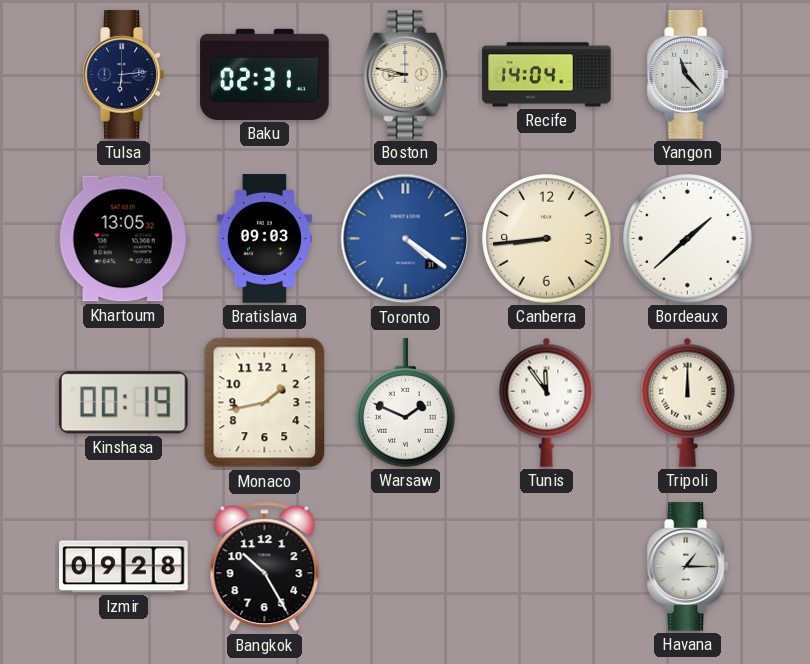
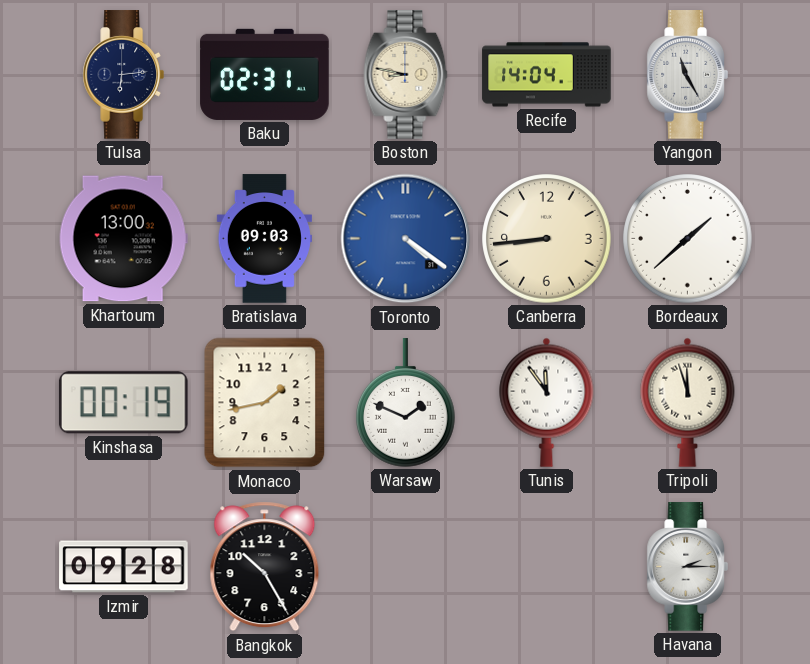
Yangon: 11:23 -> 11:25 (687, 75)
Khartoum: 13:05 -> 13:00 (123, 239)
Tripoli: 12:00 -> 11:57 (688, 402)
Havana: 1:15 -> 2:15 (687, 567)
